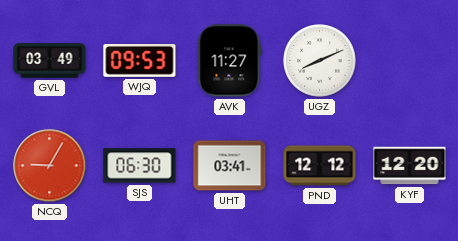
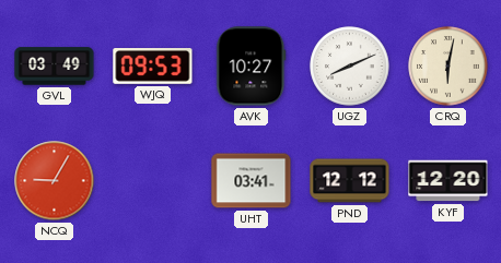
AVK: 11:27 -> 10:27 (252, 67)
CRQ: none -> 6:02 (448, 67)
SJS: 06:30 -> none (140, 166)
